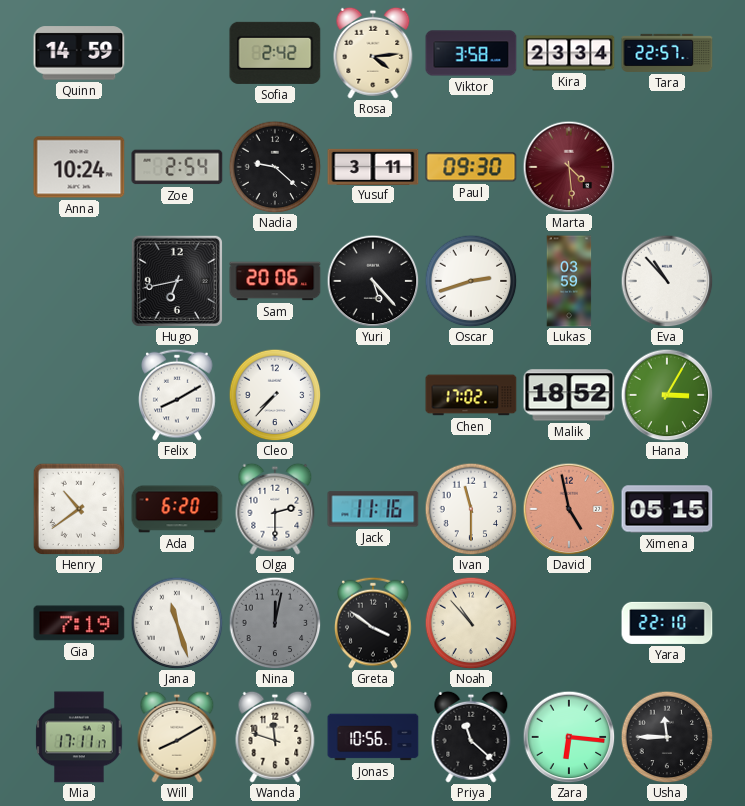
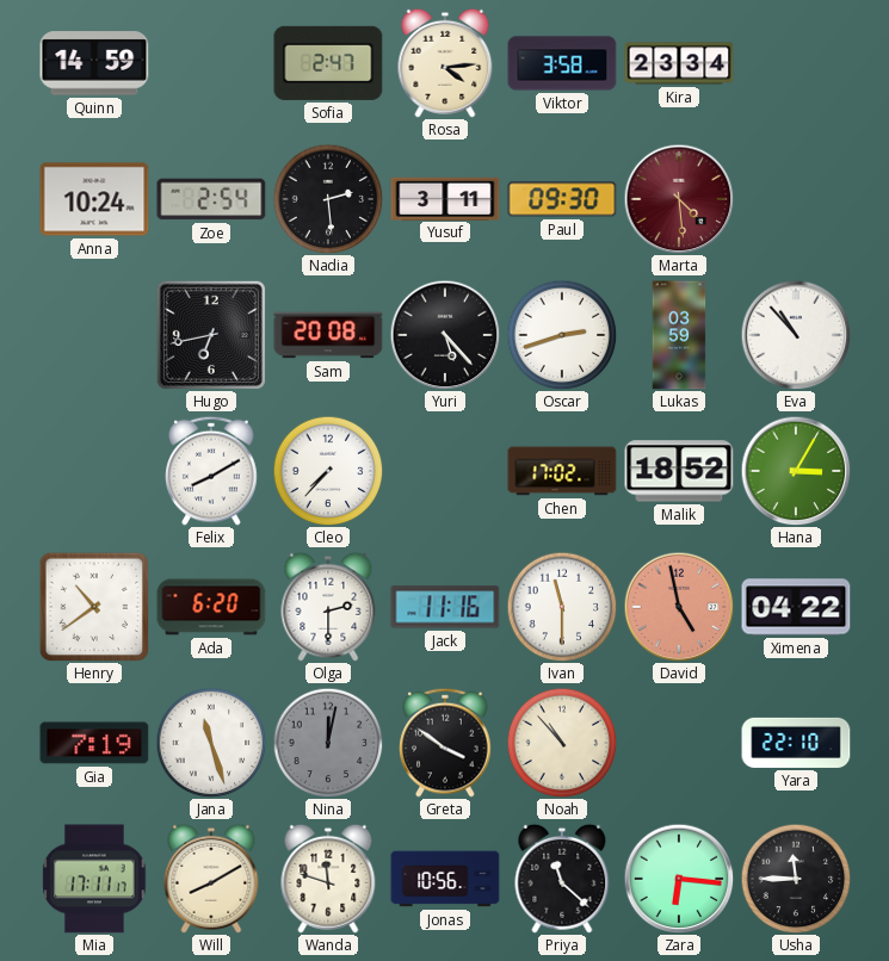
Sofia: 2:42 -> 2:47 (328, 63)
Tara: 22:57 -> none (667, 53)
Nadia: 9:22 -> 2:29 (328, 199)
Sam: 20:06 -> 20:08 (328, 335)
Ximena: 05:15 -> 04:22 (796, 607)
